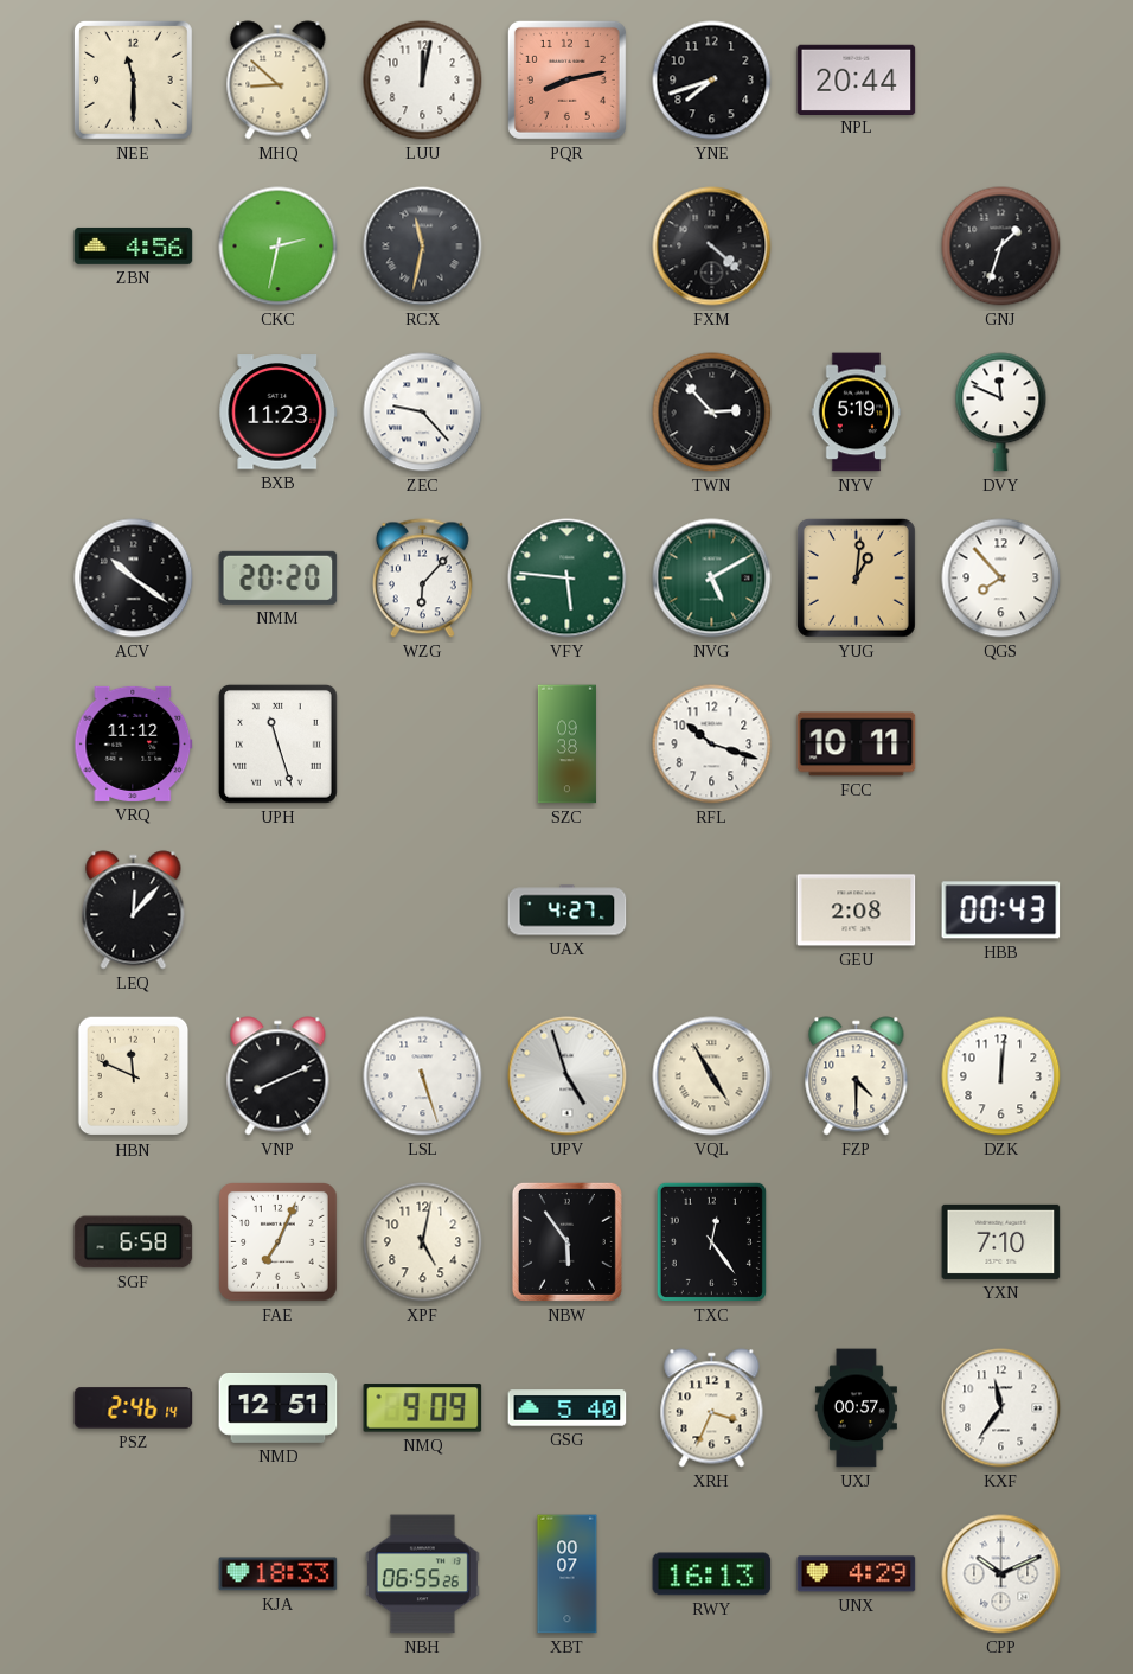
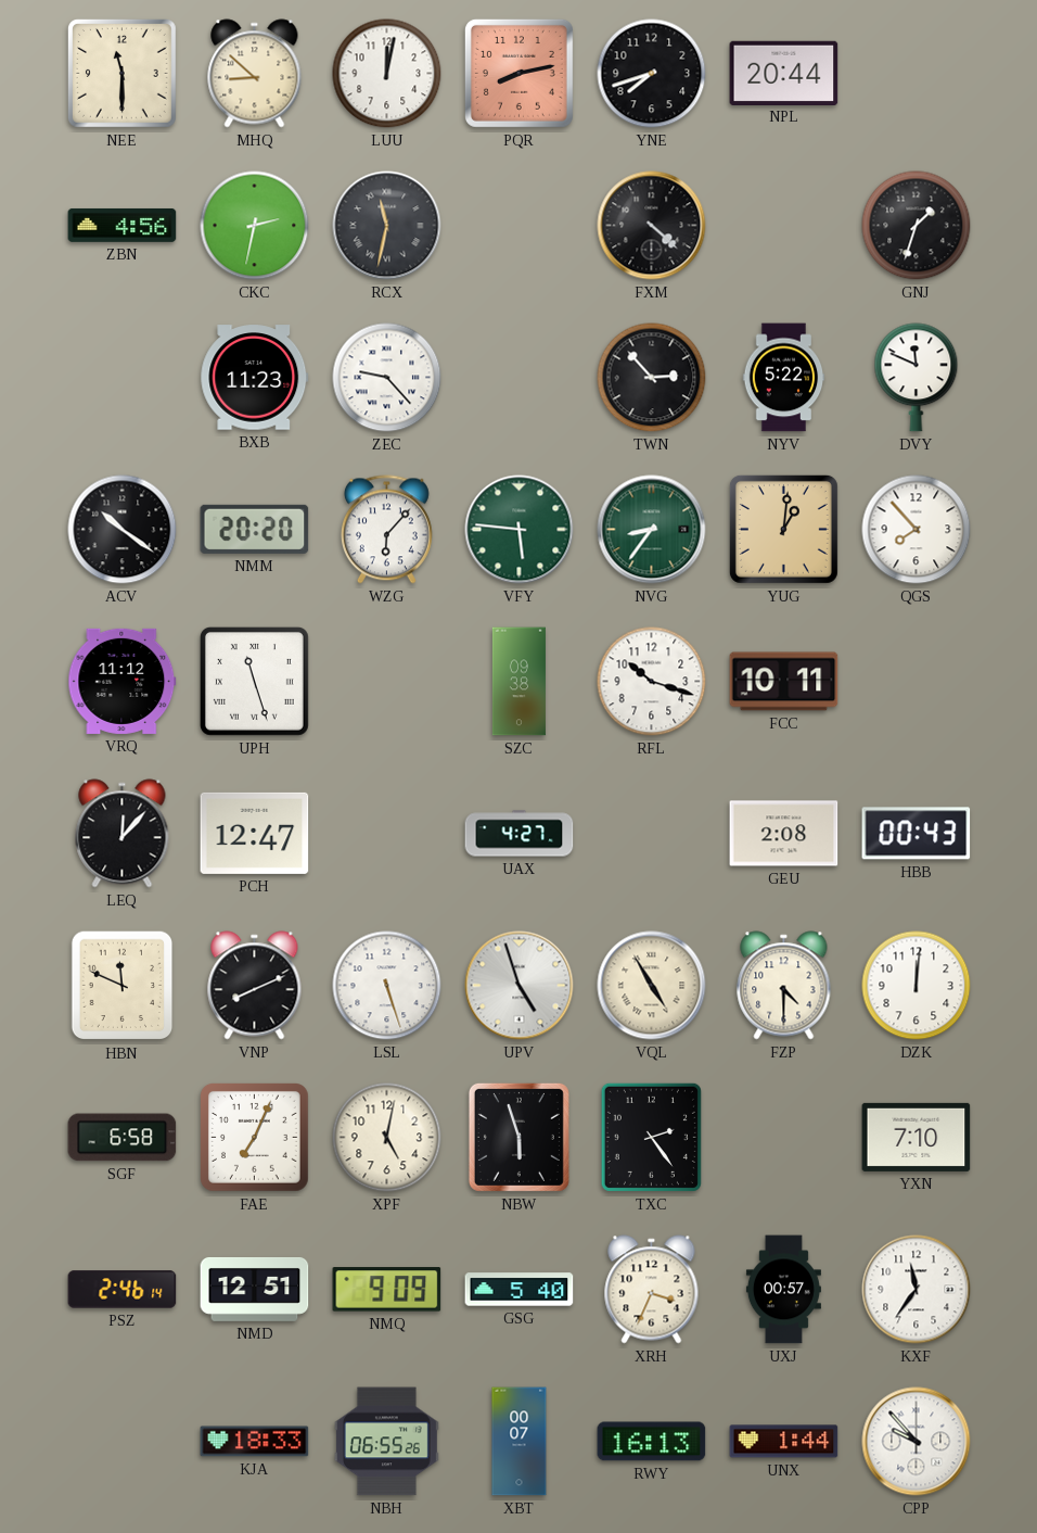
NYV: 5:19 -> 5:22 (784, 378)
NVG: 5:10 -> 8:36 (652, 530)
PCH: none -> 12:47 (255, 833)
NBW: 5:54 -> 5:57 (518, 1137)
TXC: 12:24 -> 2:24 (651, 1137)
UNX: 4:29 -> 1:44 (784, 1442)
CPP: 10:11 -> 9:53 (917, 1442)
